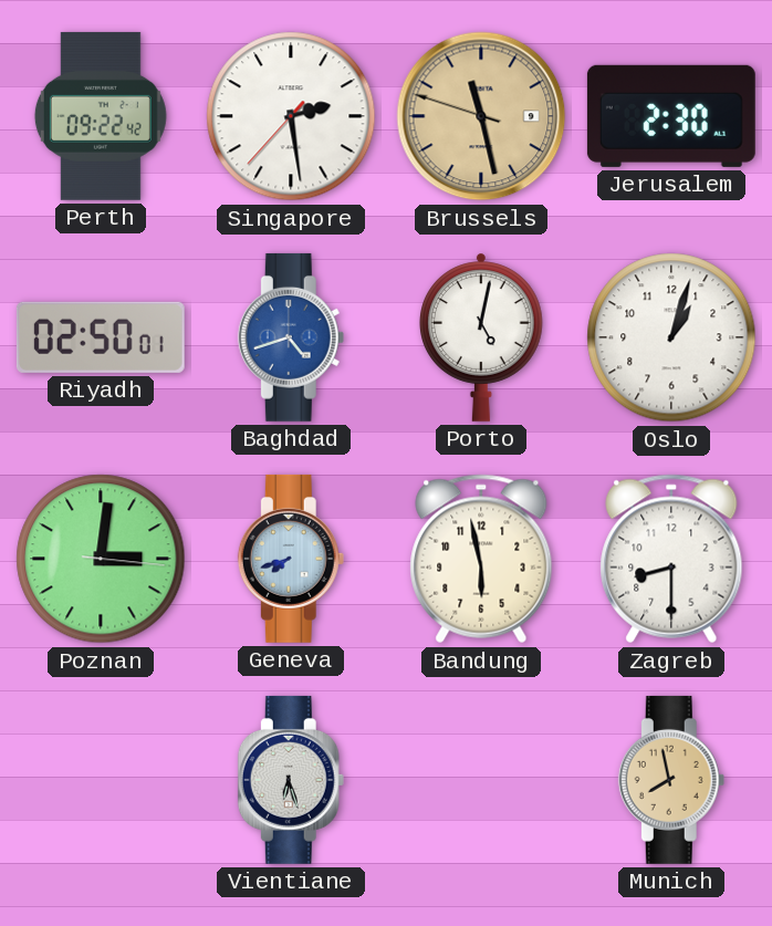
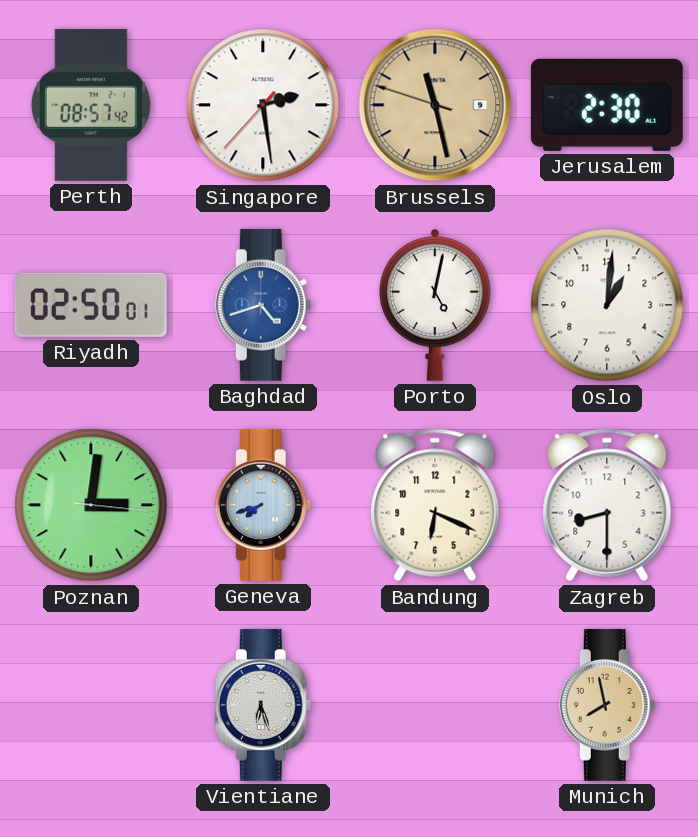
Perth: 09:22 -> 08:57 (91, 105)
Oslo: 1:03 -> 1:01 (607, 305)
Bandung: 5:58 -> 6:19 (435, 505)
